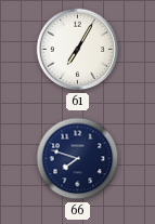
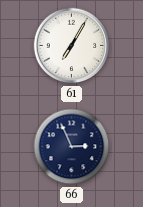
66: 7:48 -> 2:56 (72, 147)
